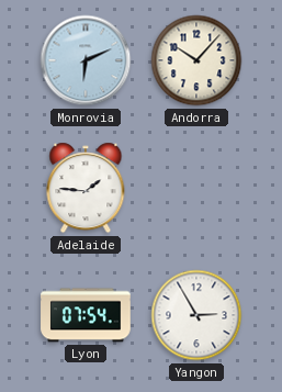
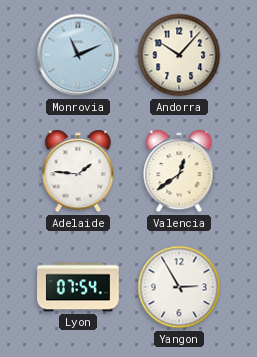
Monrovia: 6:11 -> 11:11 (78, 55)
Valencia: none -> 12:39 (179, 171)
